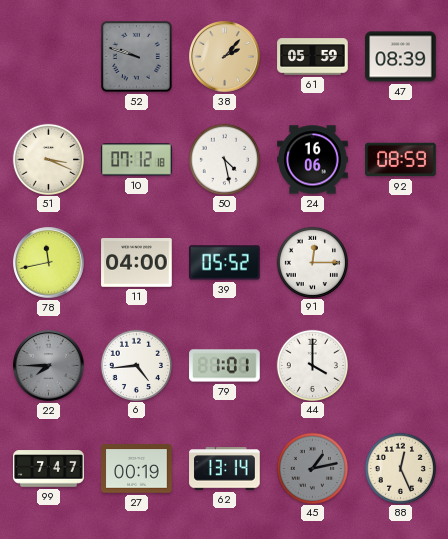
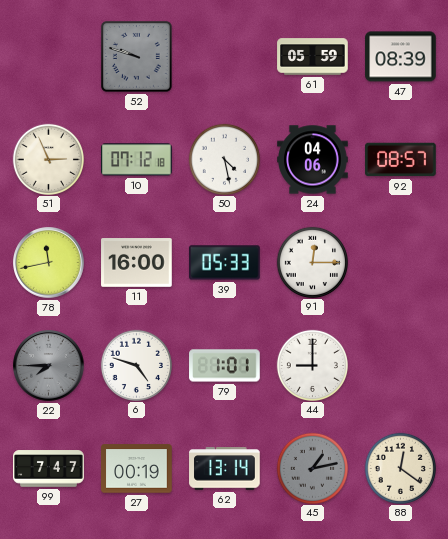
38: 2:07 -> none (225, 57)
51: 3:19 -> 2:56 (48, 159)
24: 16:06 -> 04:06 (313, 160)
92: 08:59 -> 08:57 (401, 160)
11: 04:00 -> 16:00 (137, 263)
39: 05:52 -> 05:33 (225, 263)
6: 4:44 -> 4:48 (136, 365)
44: 4:00 -> 9:00 (312, 365)
88: 12:26 -> 12:21 (400, 468)
